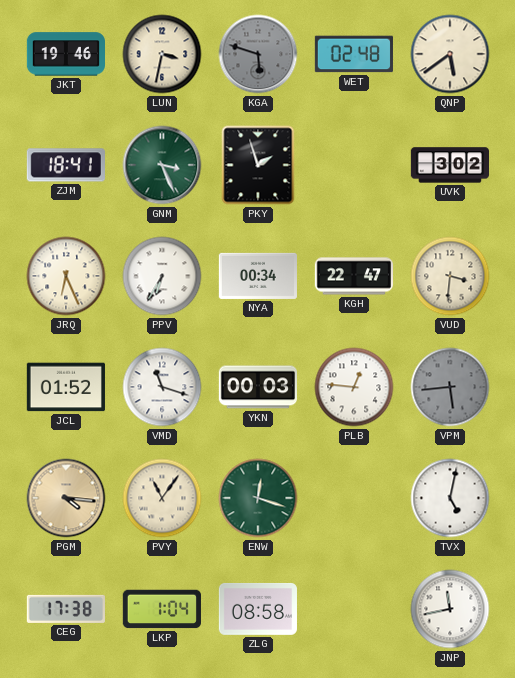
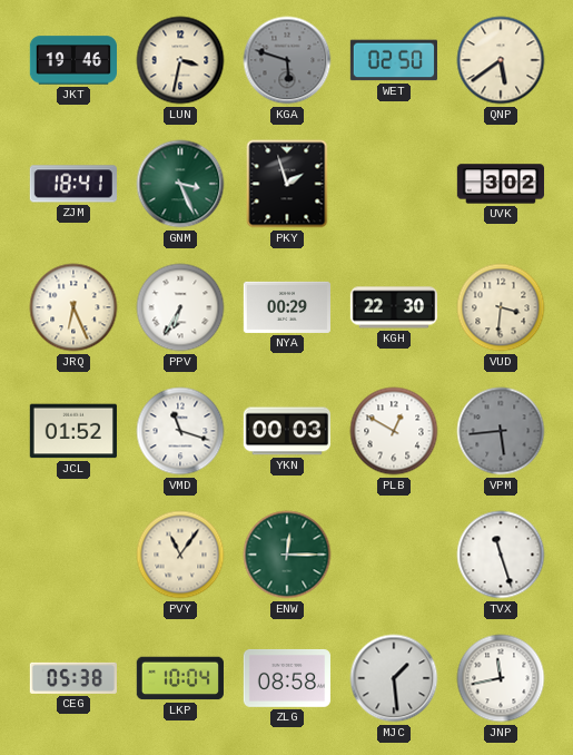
WET: 02:48 -> 02:50 (394, 60)
NYA: 00:34 -> 00:29 (286, 307)
KGH: 22:47 -> 22:30 (393, 307)
PLB: 12:46 -> 12:50 (394, 431)
PGM: 4:16 -> none (66, 498)
ENW: 12:18 -> 12:15 (287, 555)
TVX: 5:02 -> 11:27 (501, 555)
CEG: 17:38 -> 05:38 (73, 678)
LKP: 1:04 -> 10:04 (180, 678)
MJC: none -> 1:29 (394, 678)
